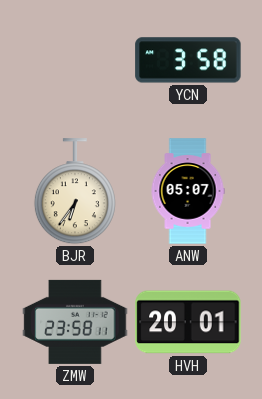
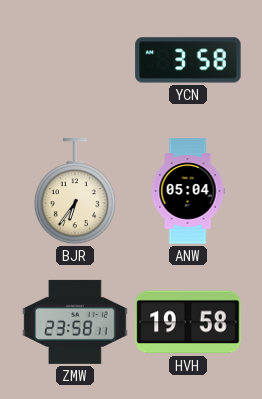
ANW: 05:07 -> 05:04 (188, 191)
HVH: 20:01 -> 19:58 (188, 322)
